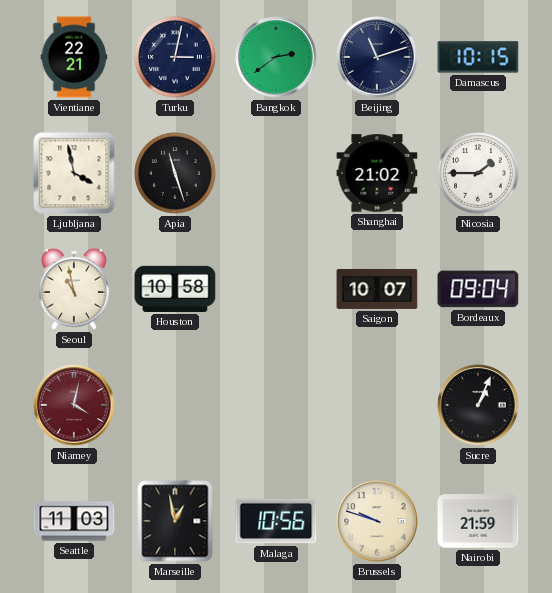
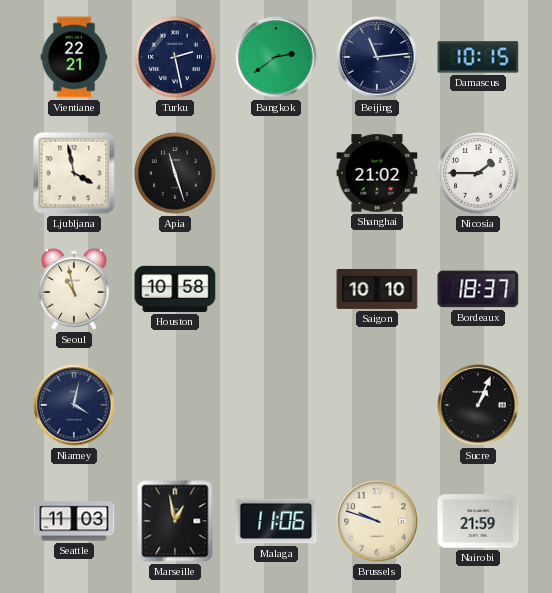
Turku: 3:02 -> 2:28 (175, 57)
Beijing: 11:12 -> 11:14 (377, 57)
Saigon: 10:07 -> 10:10 (377, 289)
Bordeaux: 09:04 -> 18:37 (478, 289)
Niamey dial: burgundy -> navy (74, 405)
Malaga: 10:56 -> 11:06 (276, 521)
